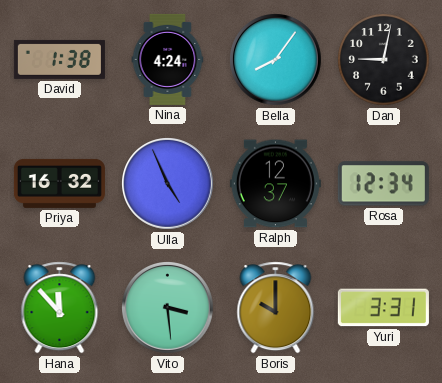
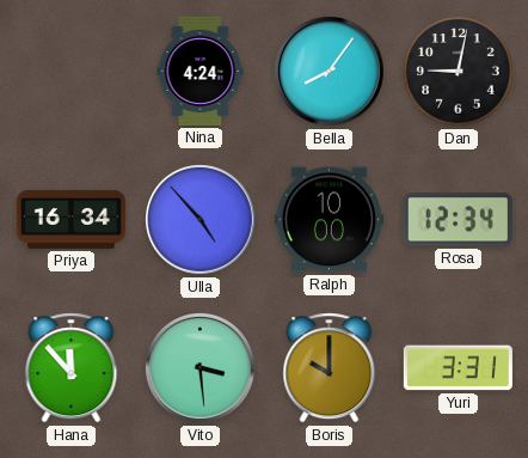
David: 1:38 -> none (59, 59)
Priya: 16:32 -> 16:34 (70, 219)
Ulla: 4:56 -> 4:53 (201, 220)
Ralph: 12:37 -> 10:00 (329, 220)
